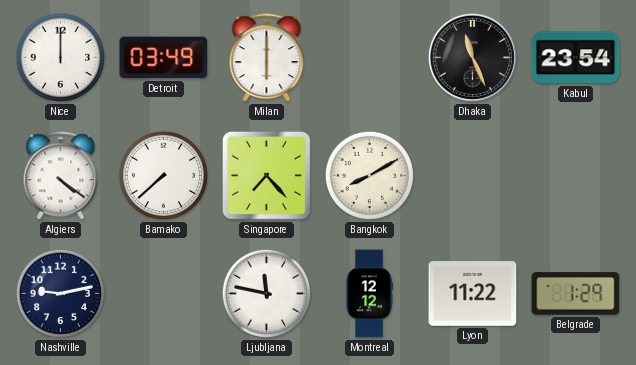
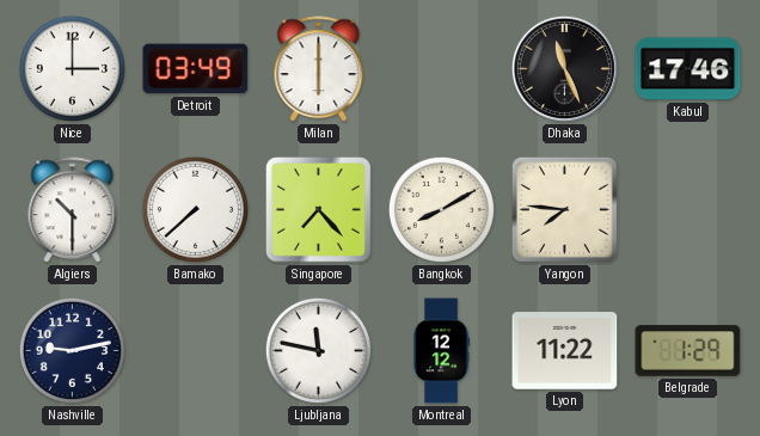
Nice: 12:00 -> 3:00 (72, 68)
Kabul: 23:54 -> 17:46 (688, 69)
Algiers: 4:21 -> 10:30 (73, 210)
Yangon: none -> 7:46 (564, 209)
